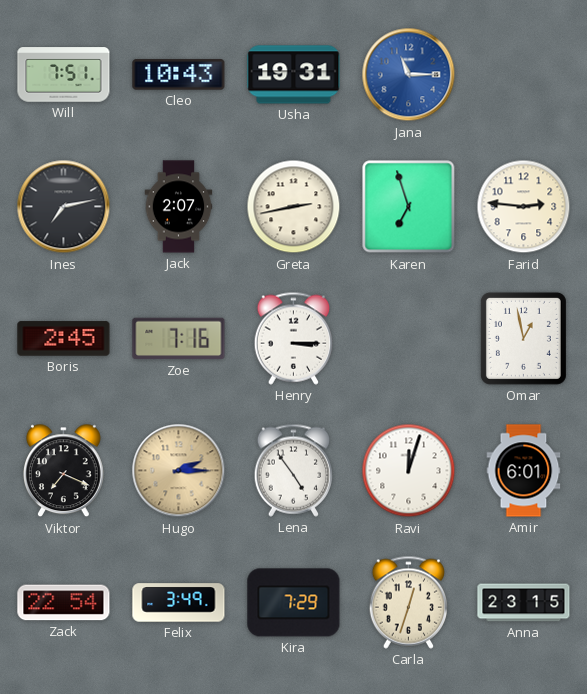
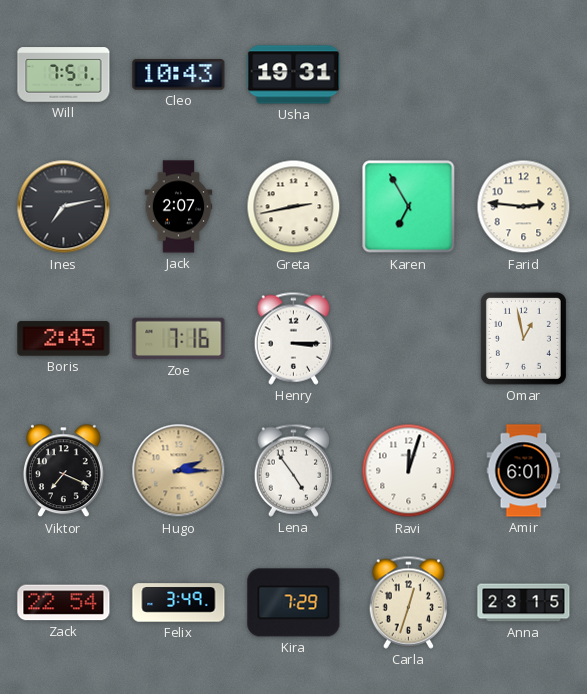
Jana: 11:15 -> none (409, 75)
Karen: 6:57 -> 6:55 (409, 207)
